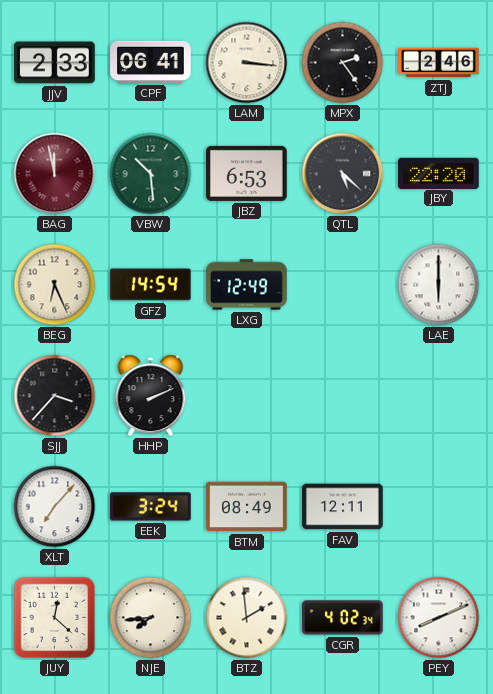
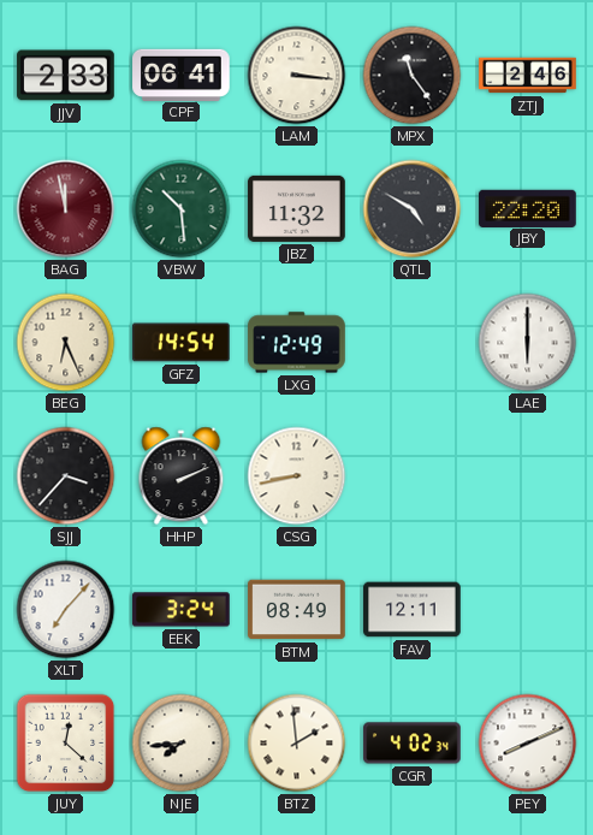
MPX: 2:24 -> 11:24 (413, 76)
JBZ: 6:53 -> 11:32 (297, 208)
QTL: 5:22 -> 4:50 (413, 209)
CSG: none -> 8:43 (297, 476)
